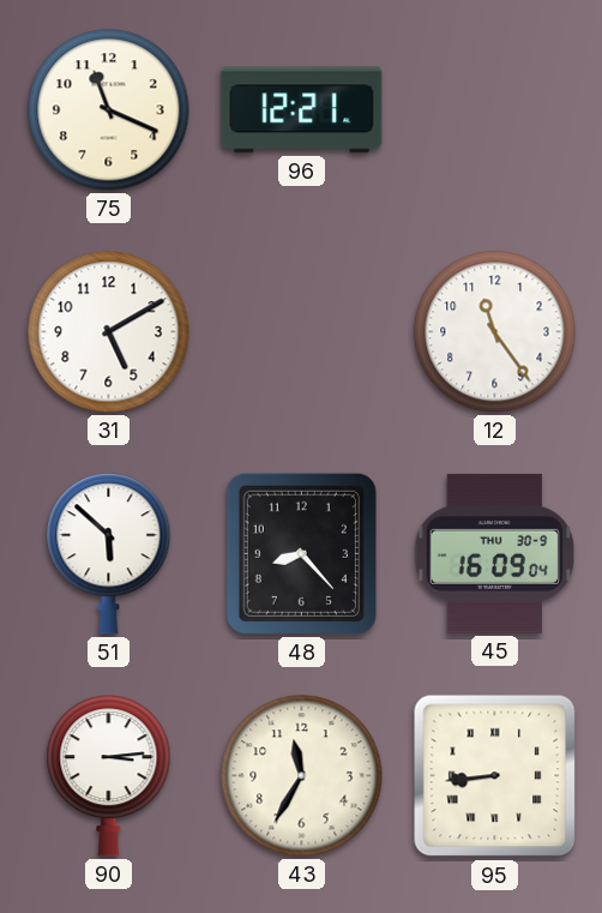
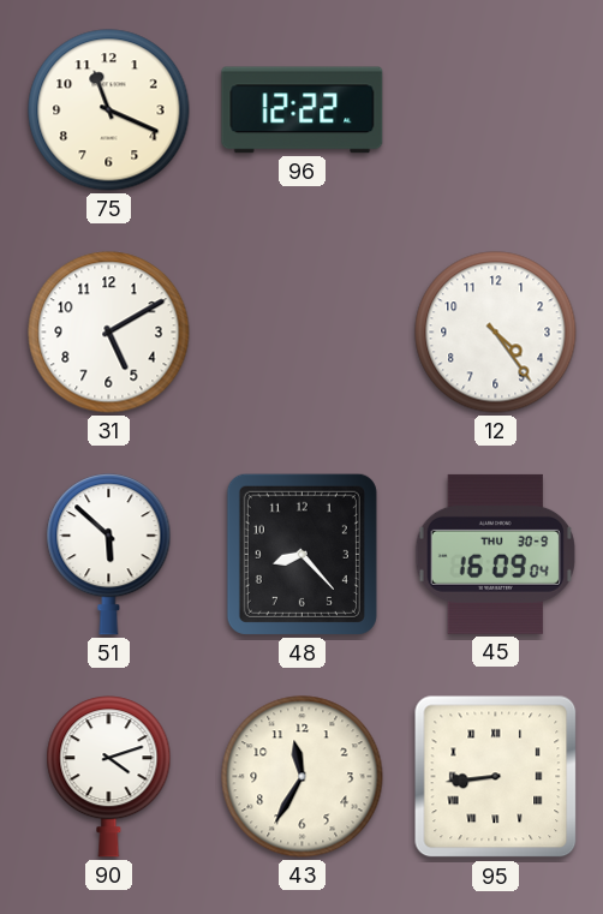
96: 12:21 -> 12:22 (303, 110)
12: 11:24 -> 4:24 (496, 333)
90: 3:14 -> 4:12 (109, 777)
